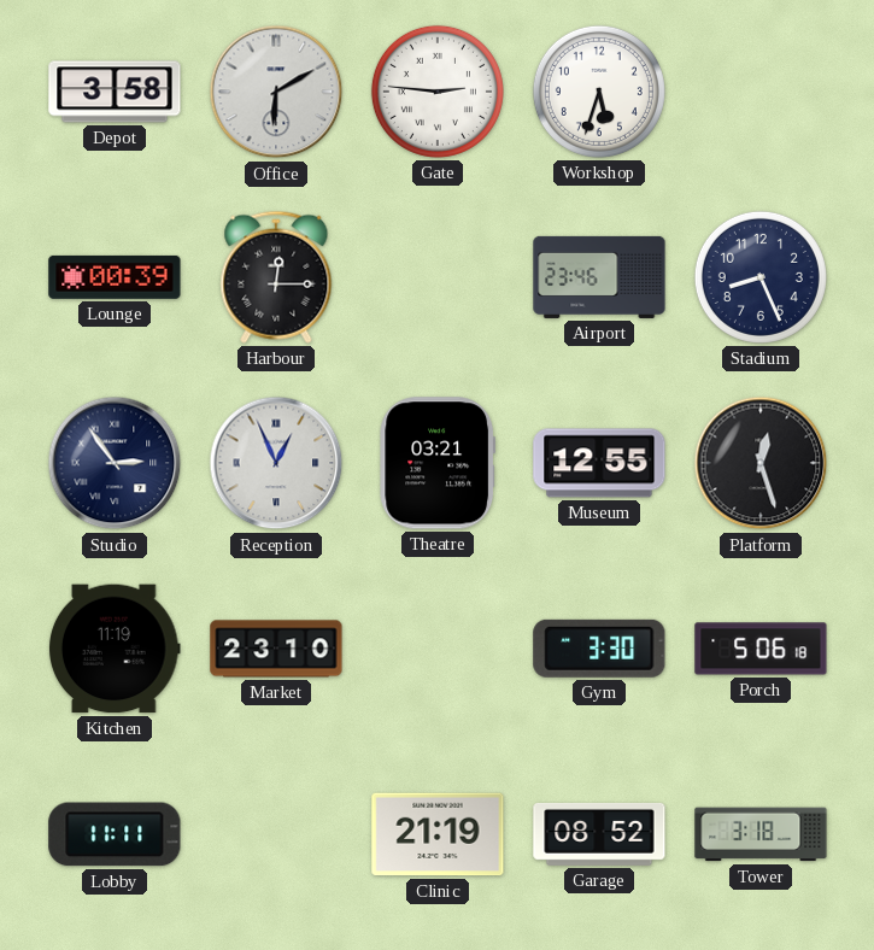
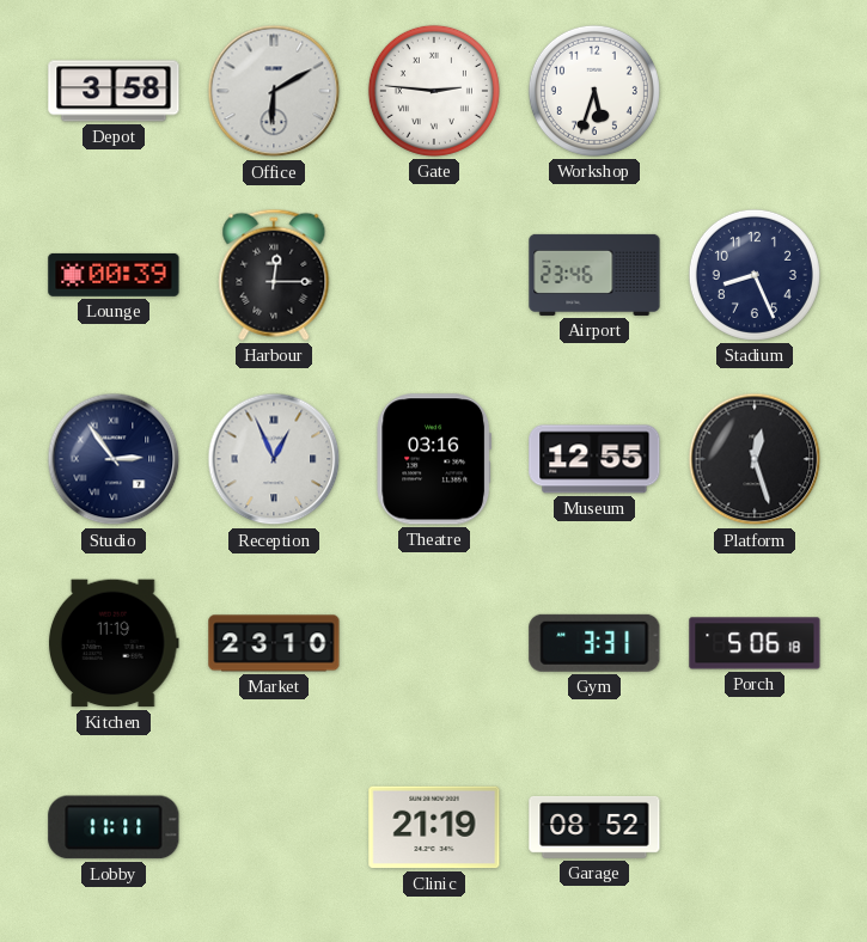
Theatre: 03:21 -> 03:16 (434, 459)
Gym: 3:30 -> 3:31 (594, 643)
Tower: 3:18 -> none (761, 834)
